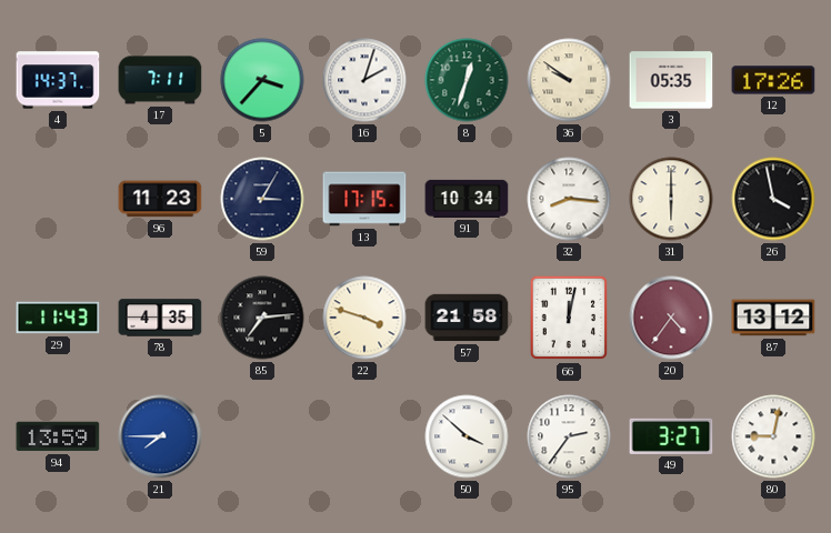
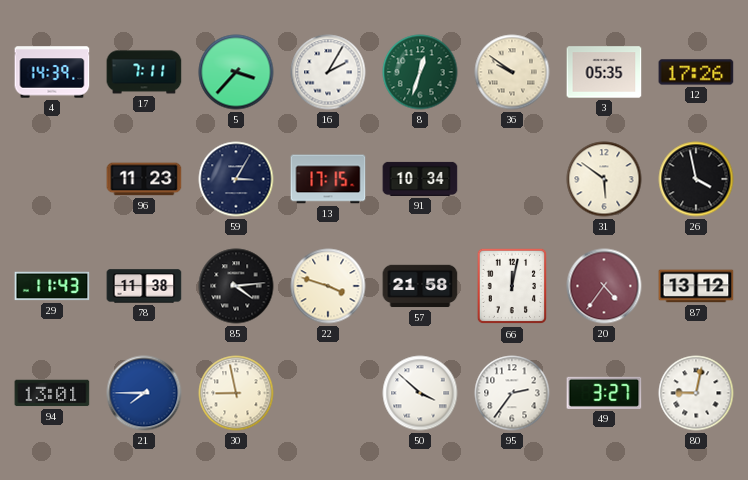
4: 14:37 -> 14:39 (52, 72)
16: 2:03 -> 2:05 (328, 72)
32: 8:16 -> none (569, 199)
31: 6:00 -> 5:51 (604, 179)
78: 4:35 -> 11:38 (144, 286)
85: 7:14 -> 4:14 (236, 286)
94: 13:59 -> 13:01 (52, 393)
30: none -> 8:58 (236, 393)
